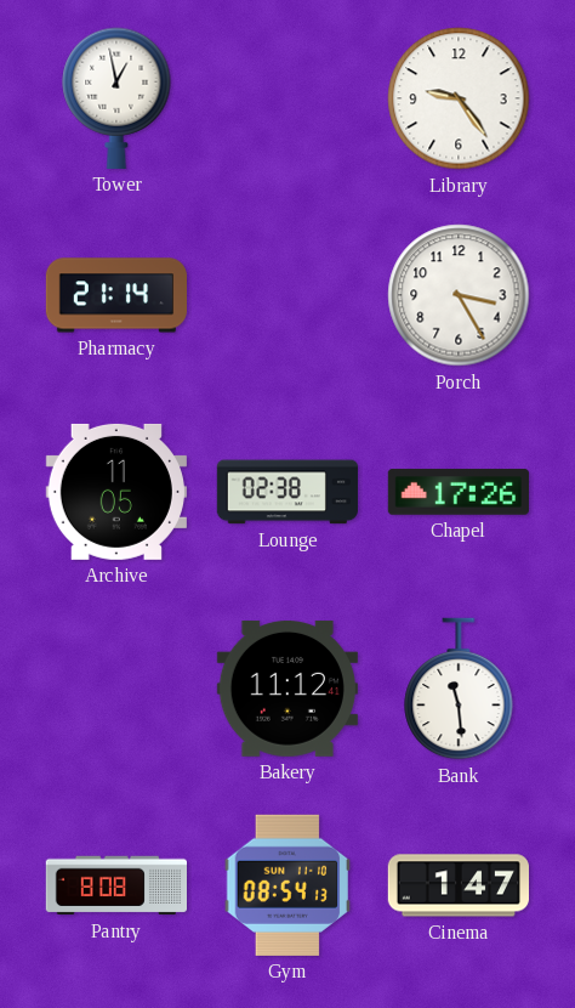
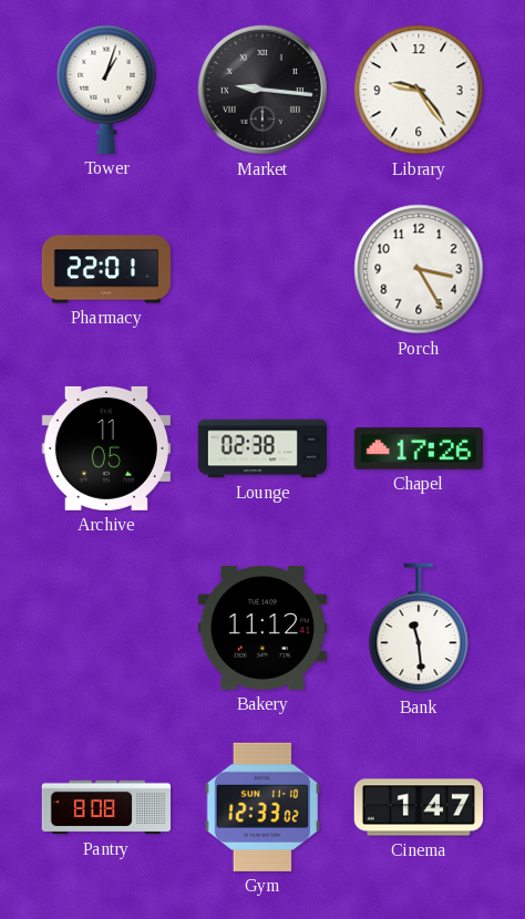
Tower: 12:58 -> 1:03 (106, 90)
Market: none -> 9:16 (262, 90)
Pharmacy: 21:14 -> 22:01 (105, 269)
Gym: 08:54 -> 12:33 (262, 807)
